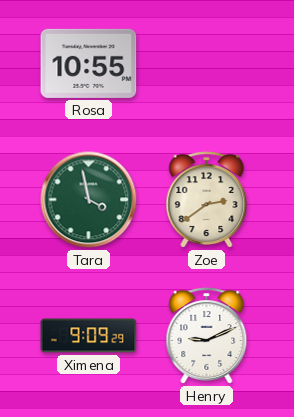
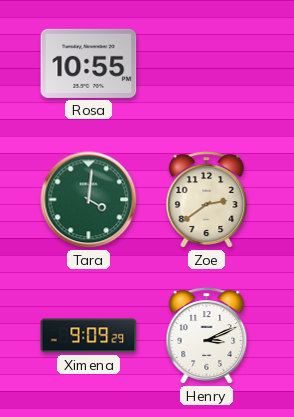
Tara: 3:58 -> 4:01 (89, 200)
Henry: 9:11 -> 3:11 (207, 336)
